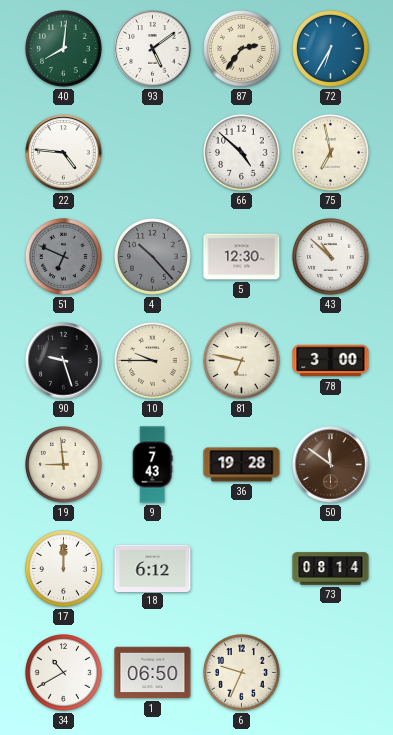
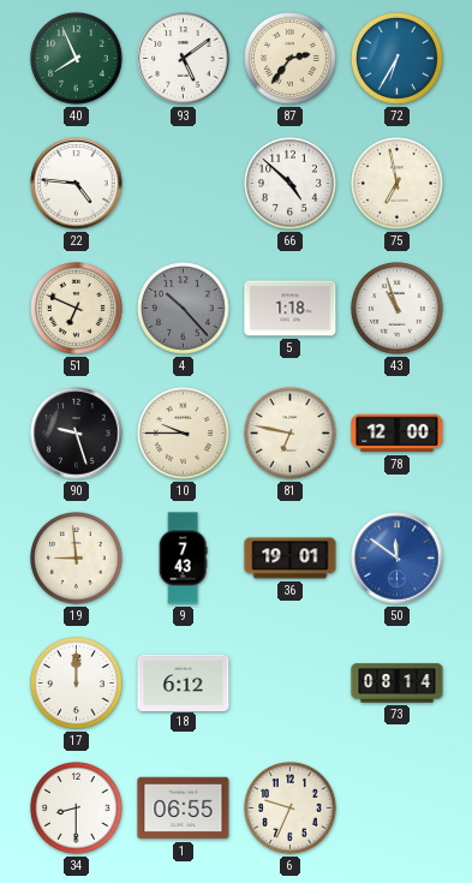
40: 8:01 -> 7:56 (77, 59)
51 dial: grey -> cream (77, 309)
5: 12:30 -> 1:18 (291, 309)
43: 10:52 -> 10:57 (398, 309)
78: 3:00 -> 12:00 (398, 434)
36: 19:28 -> 19:01 (291, 559)
50 dial: brown -> blue (398, 559)
34: 10:40 -> 8:30 (77, 809)
1: 06:50 -> 06:55 (184, 809)
